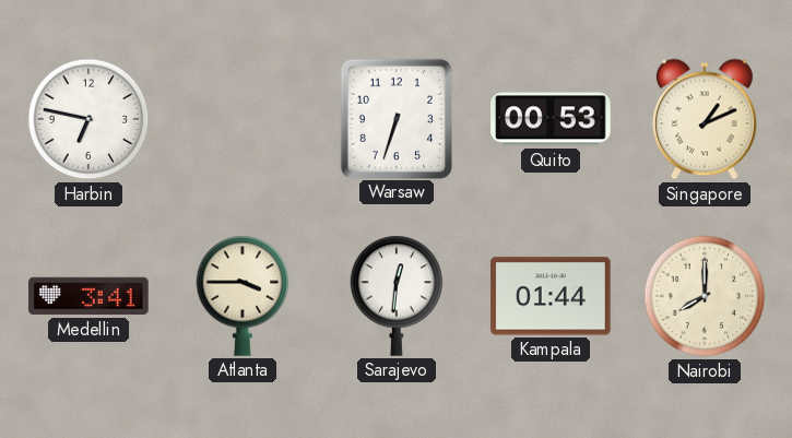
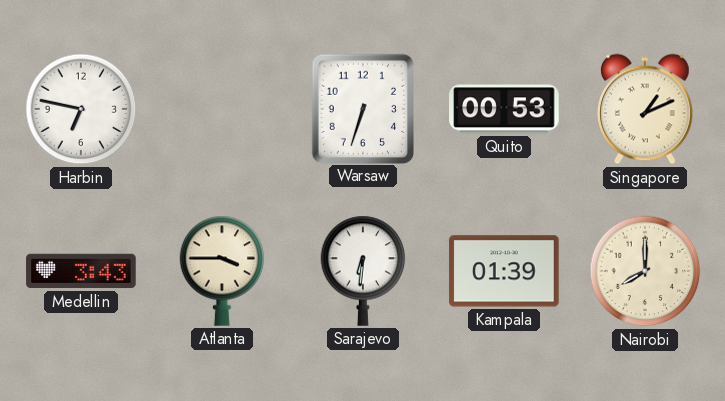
Medellin: 3:41 -> 3:43 (81, 271)
Sarajevo: 12:31 -> 6:31 (363, 271)
Kampala: 01:44 -> 01:39 (504, 271)
